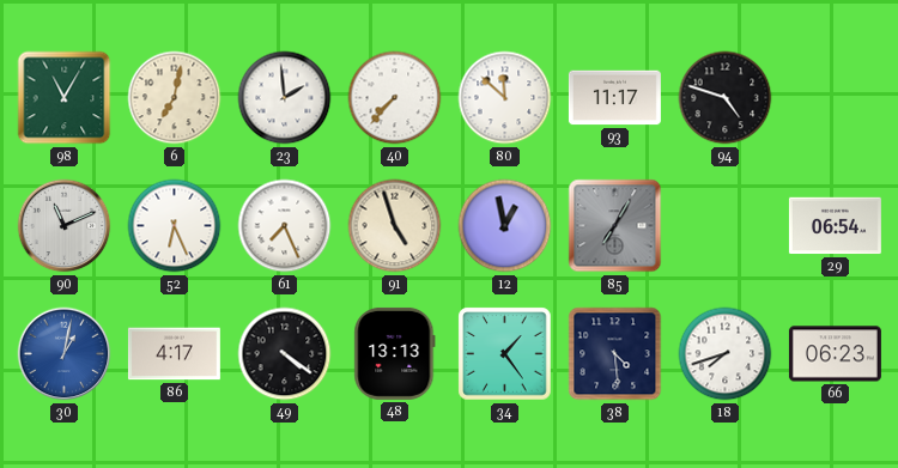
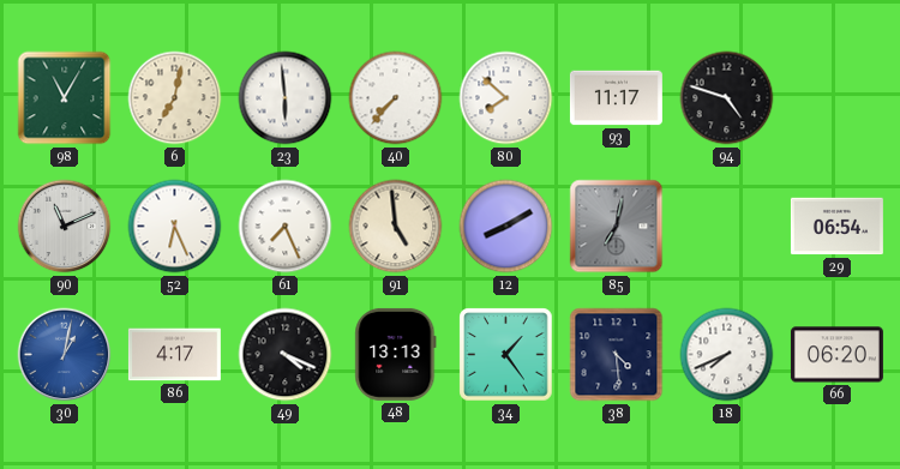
23: 1:59 -> 5:59 (286, 98)
80: 11:52 -> 7:52 (506, 98)
91: 4:57 -> 4:59 (396, 227)
12: 12:58 -> 8:10 (506, 227)
85: 7:05 -> 7:02 (617, 227)
49: 4:21 -> 4:19 (286, 355)
18: 7:42 -> 7:41 (727, 355)
66: 06:23 -> 06:20 (836, 355)
